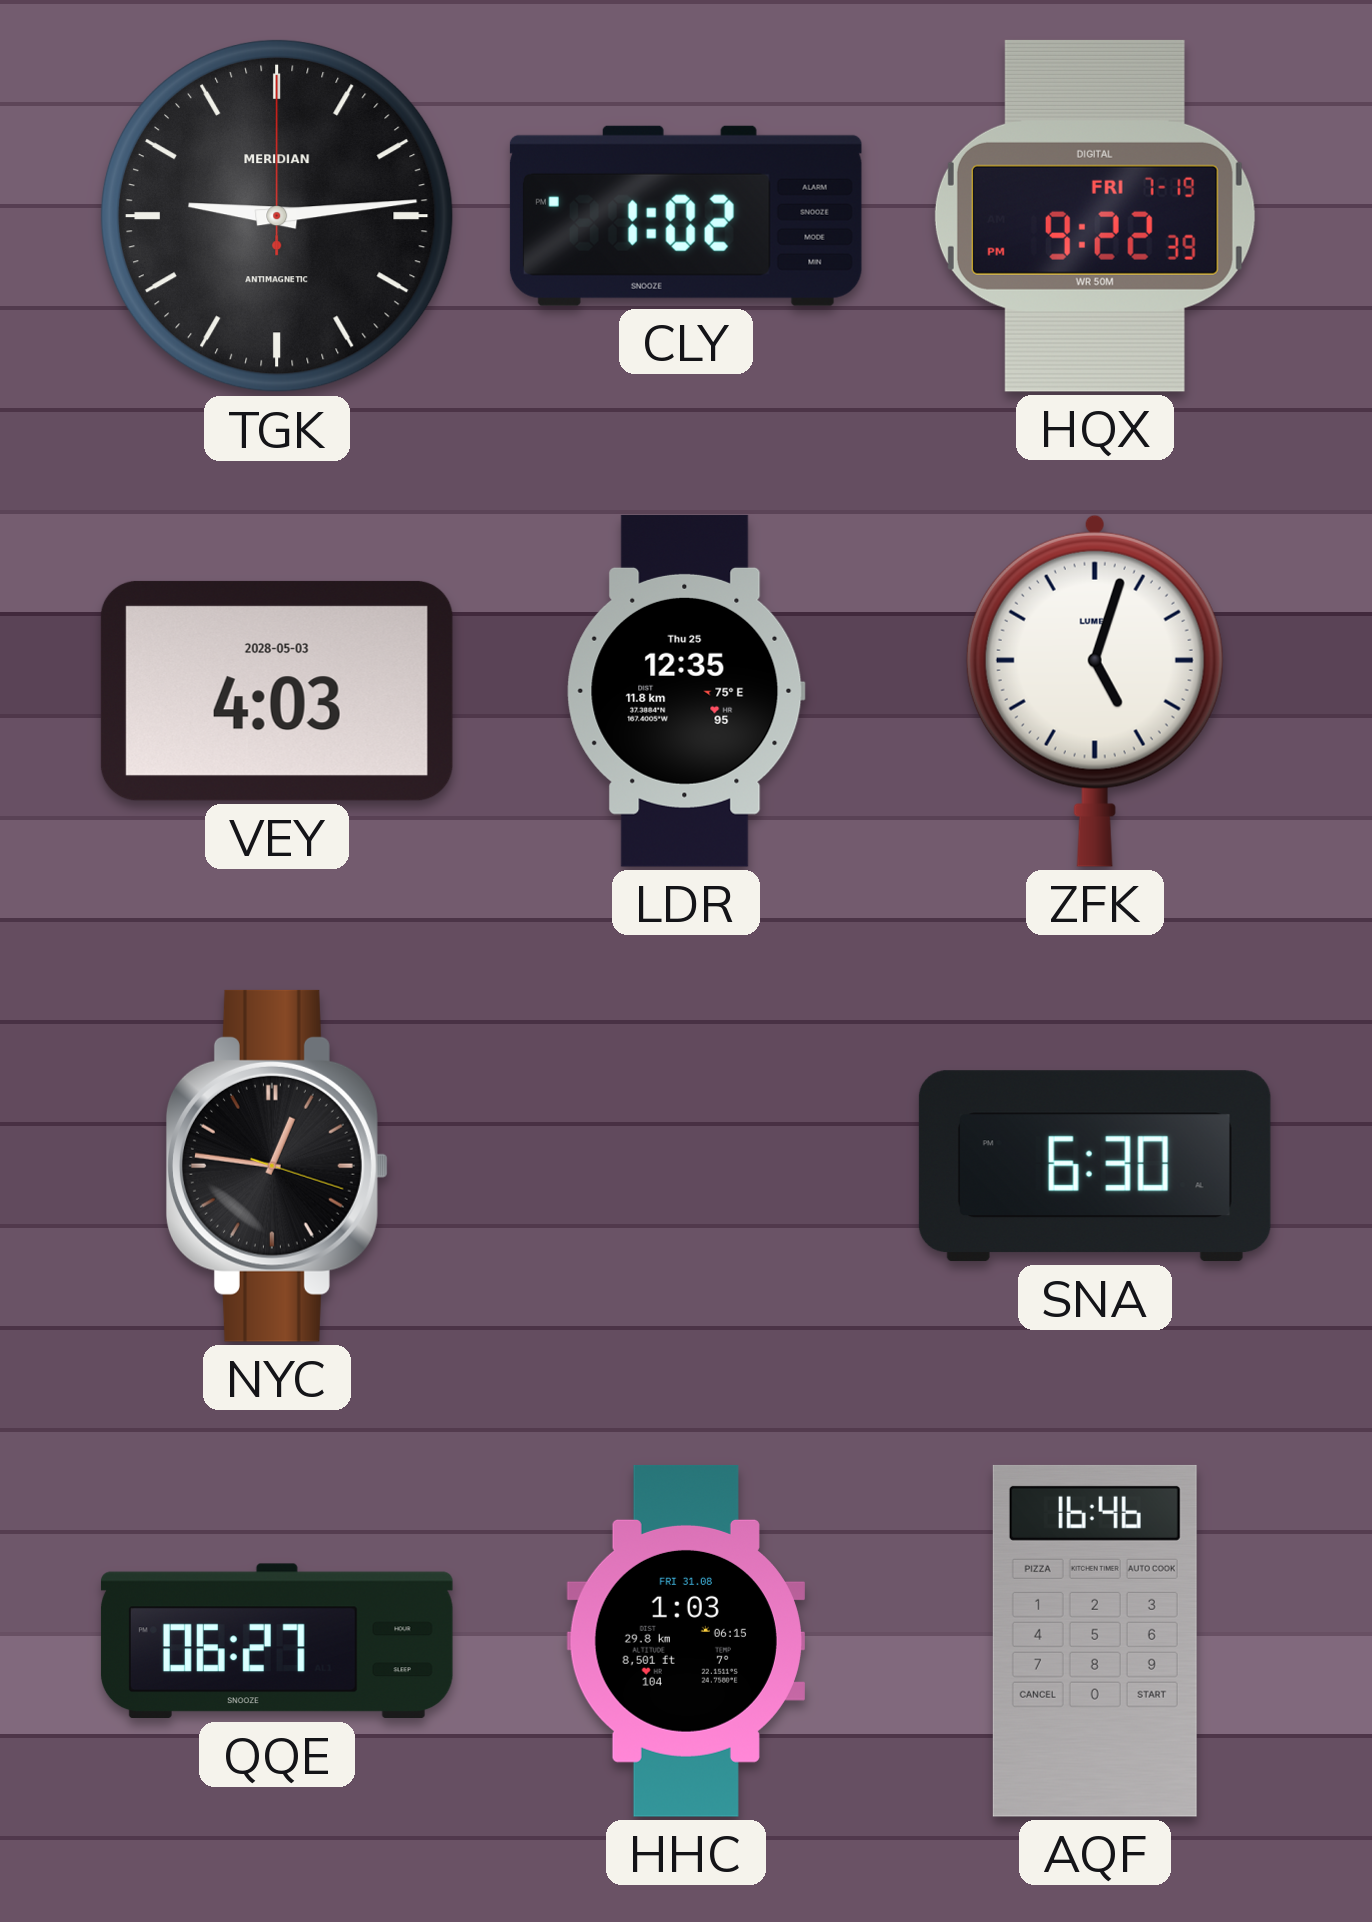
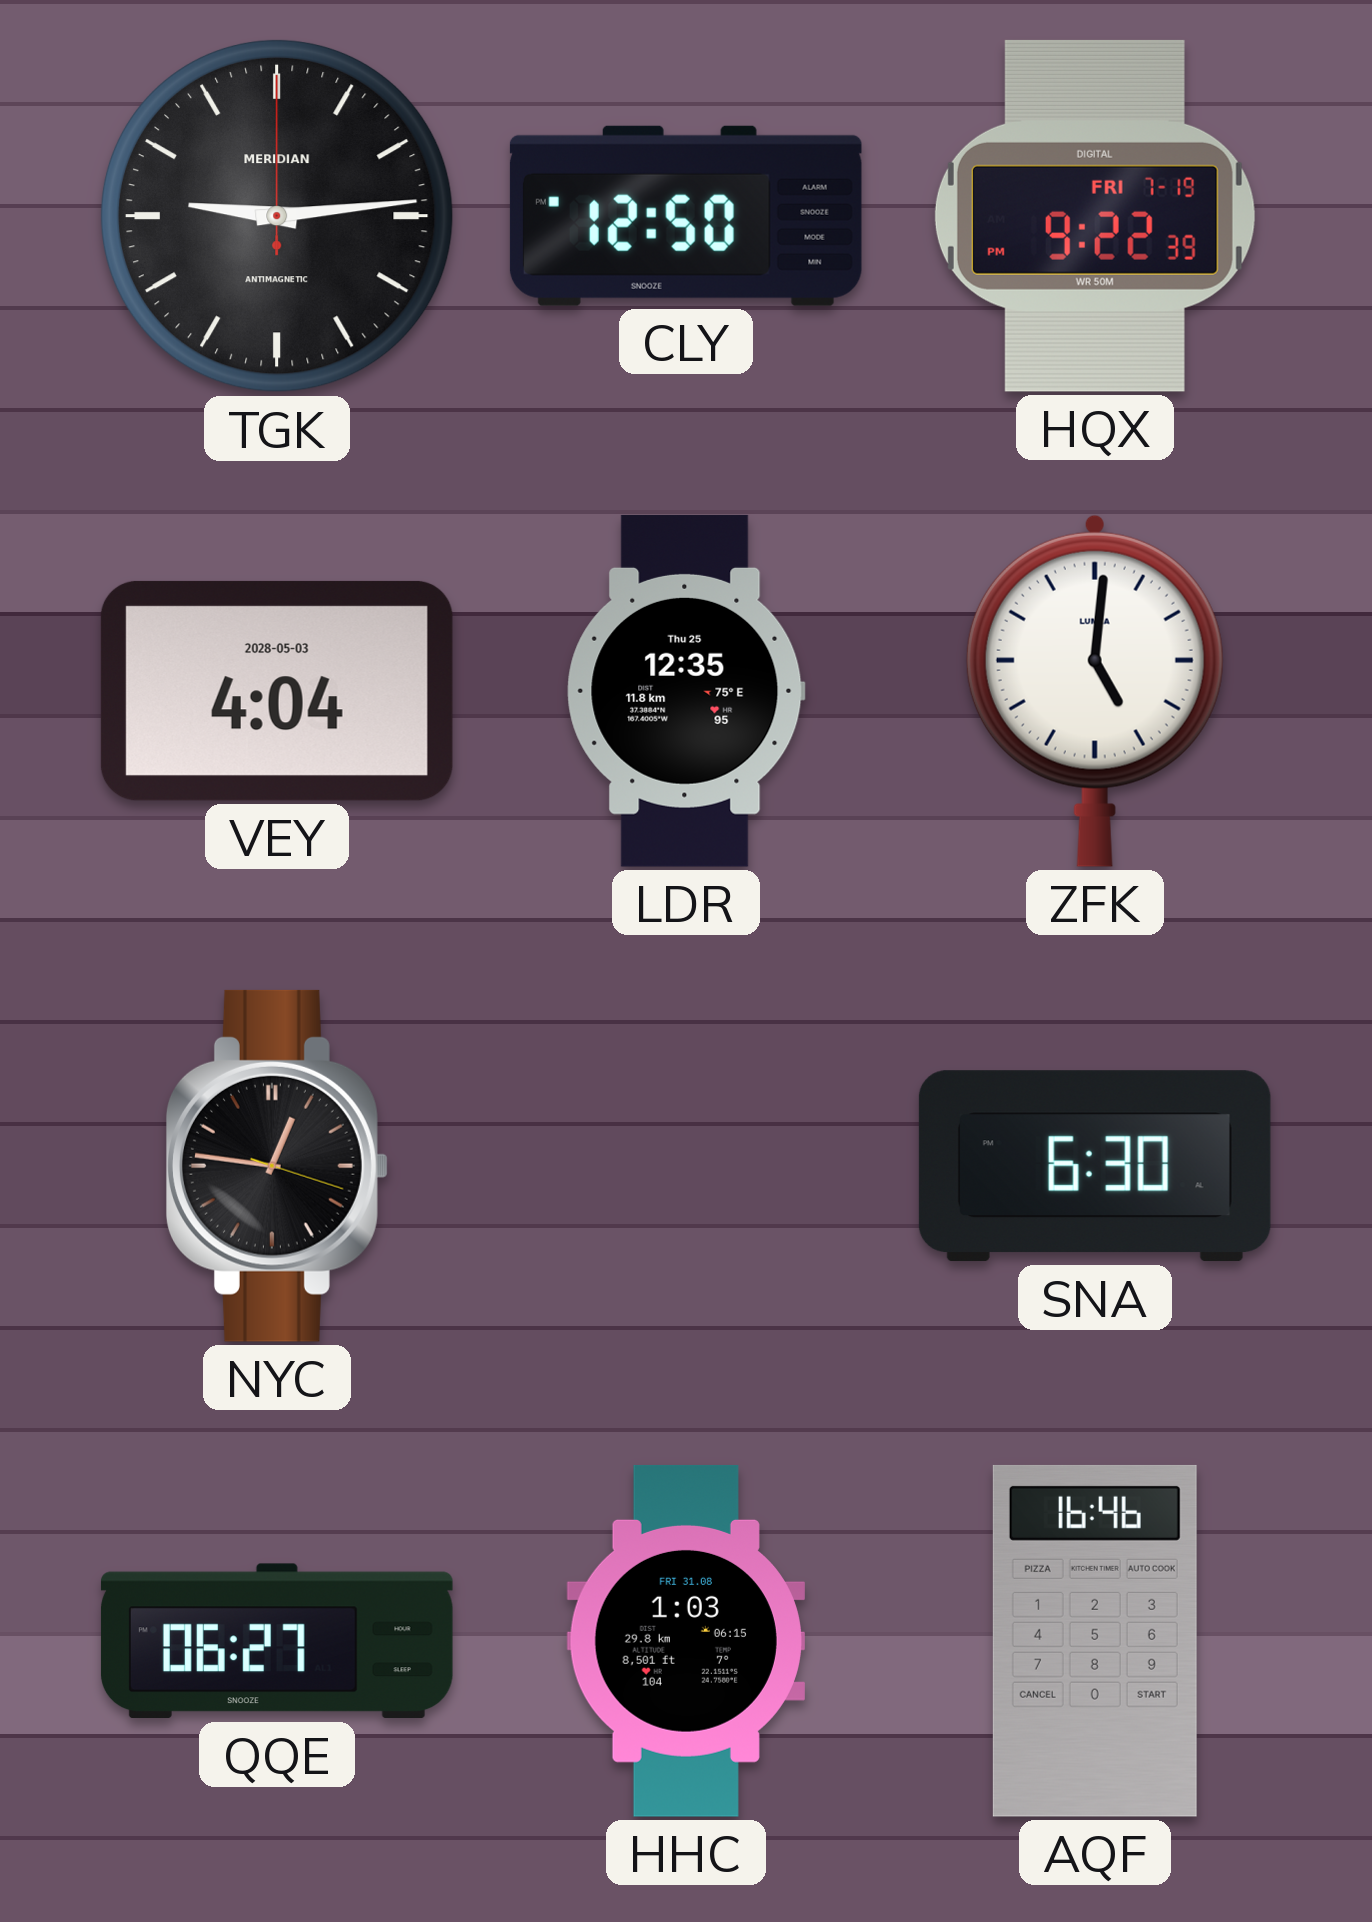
CLY: 1:02 -> 12:50 (686, 216)
VEY: 4:03 -> 4:04 (277, 691)
ZFK: 5:03 -> 5:01 (1095, 691)
